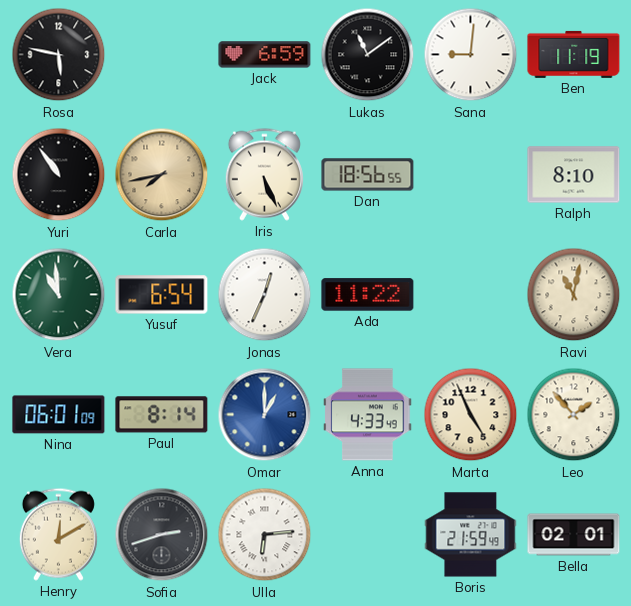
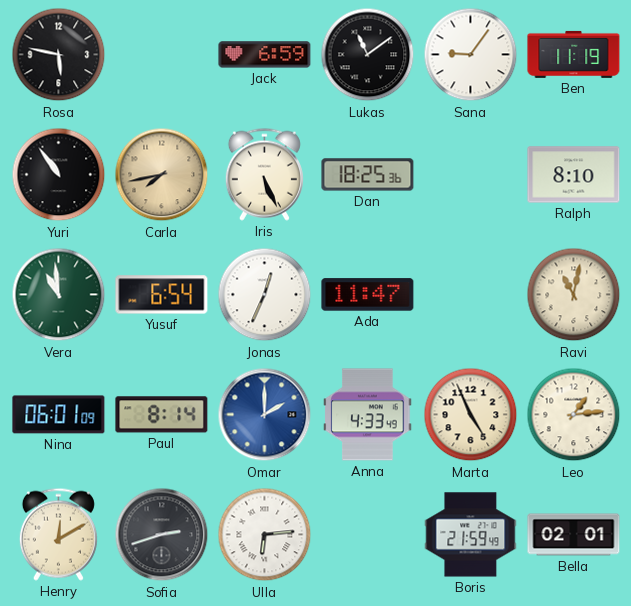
Sana: 9:01 -> 9:06 (471, 55)
Dan: 18:56 -> 18:25 (368, 175)
Ada: 11:22 -> 11:47 (368, 295)
Omar: 1:00 -> 2:00 (265, 415)
Leo: 1:53 -> 1:14 (574, 415)
